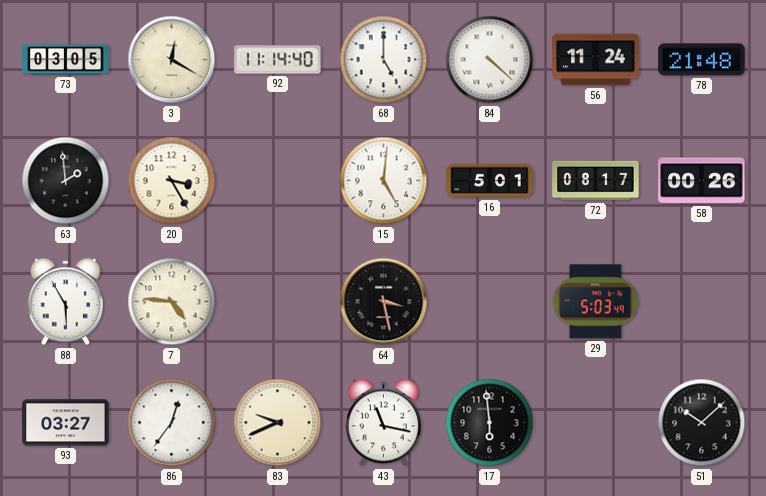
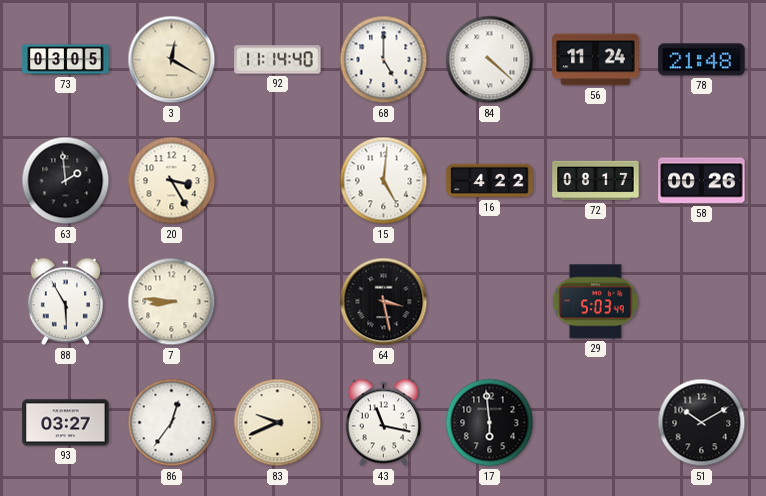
16: 5:01 -> 4:22 (490, 181)
7: 4:46 -> 8:46 (172, 302)
51: 10:08 -> 10:10 (702, 423)
